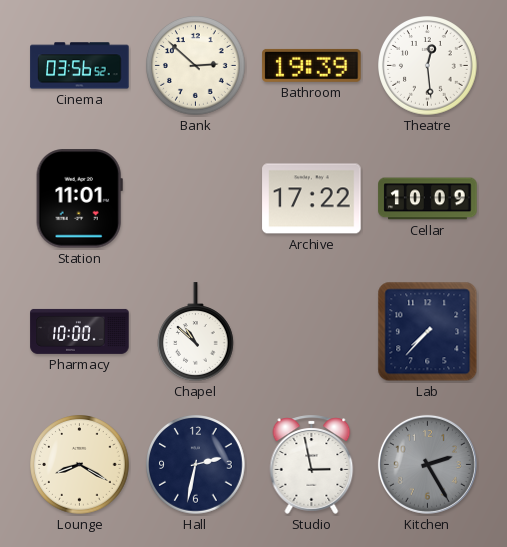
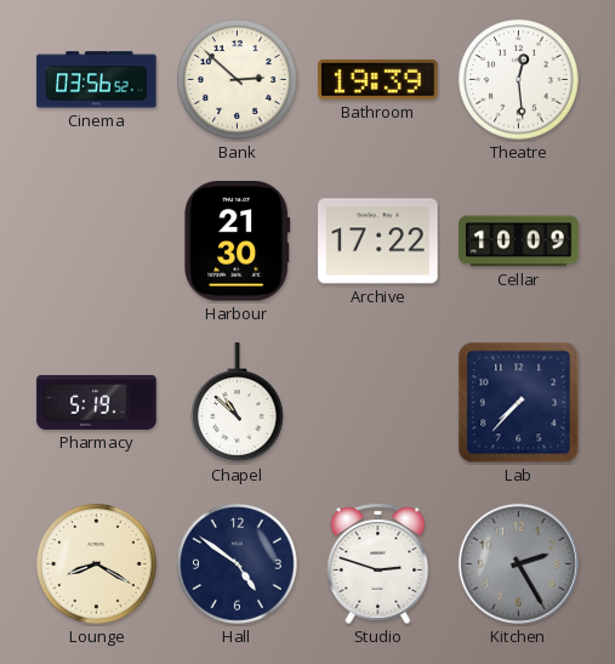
Station: 11:01 -> none (79, 199)
Harbour: none -> 21:30 (238, 242)
Pharmacy: 10:00 -> 5:19 (97, 402)
Hall: 2:32 -> 4:51 (238, 564)
Studio: 2:58 -> 2:48 (378, 563)
